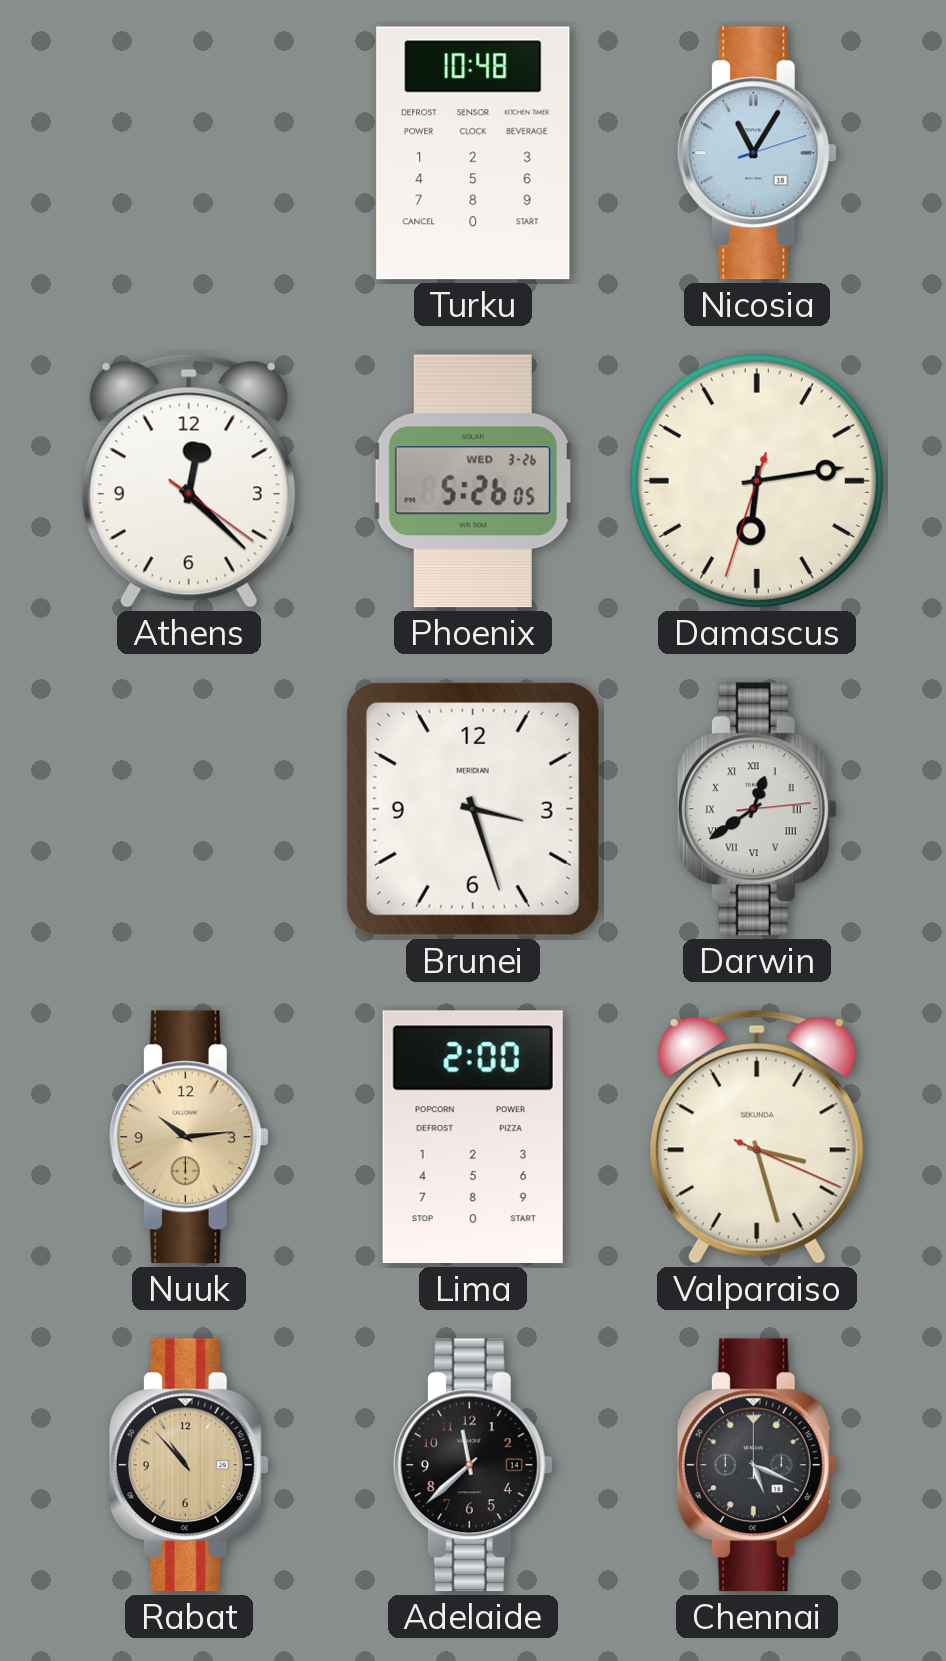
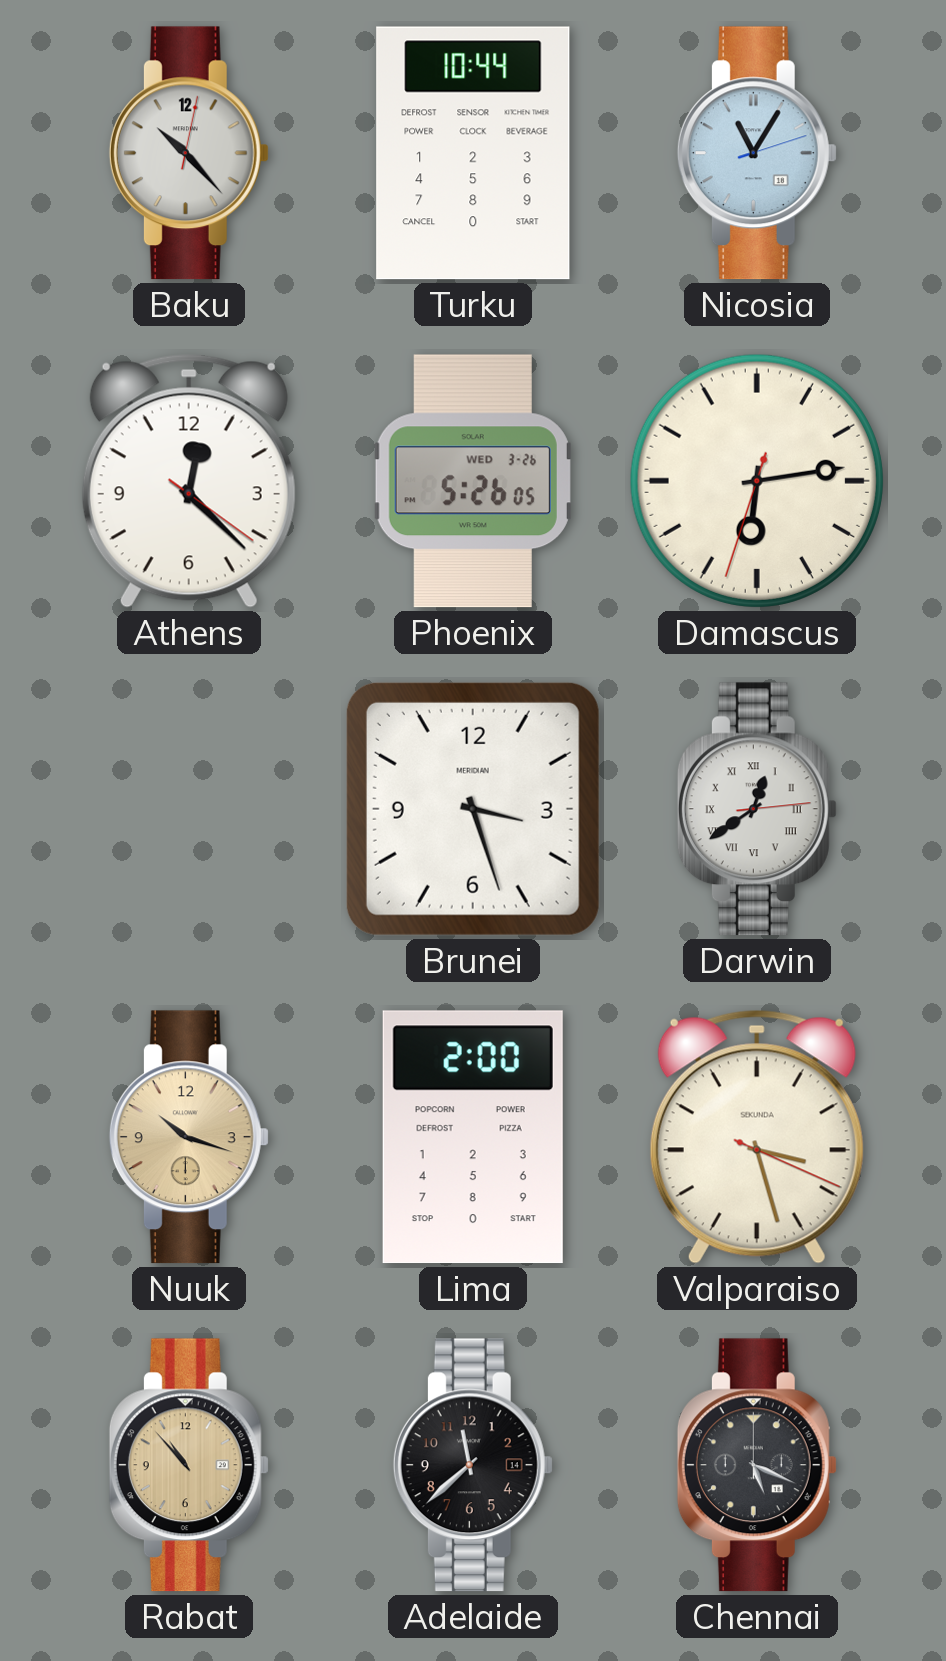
Baku: none -> 10:23 (189, 153)
Turku: 10:48 -> 10:44 (473, 153)
Nuuk: 10:14 -> 10:18 (189, 1137)
